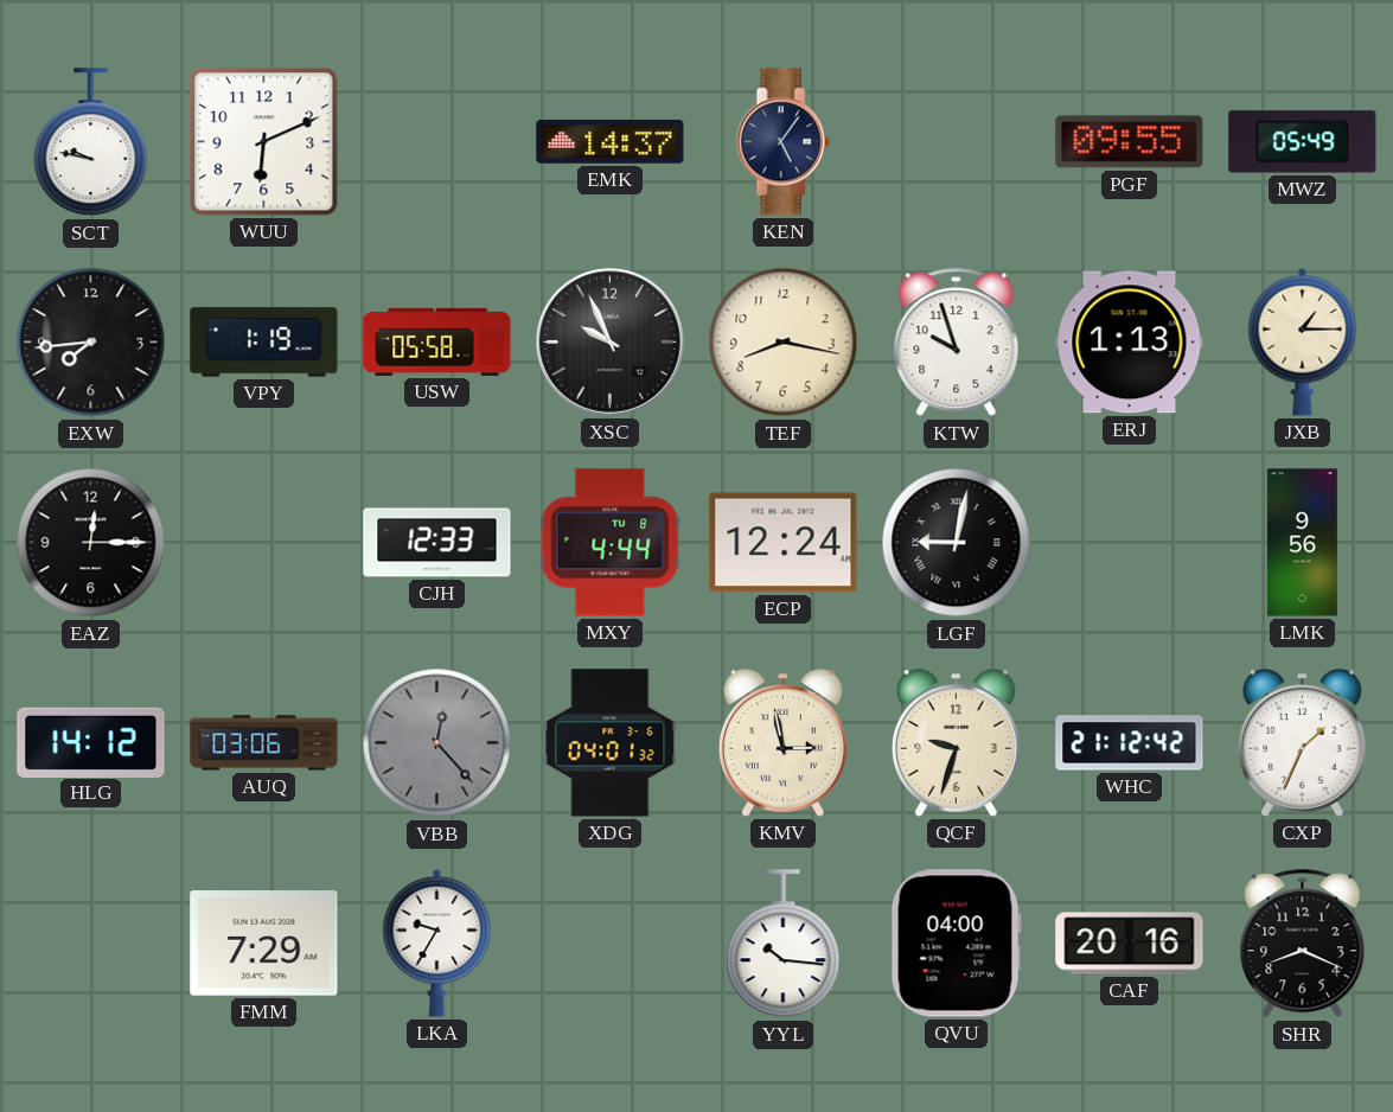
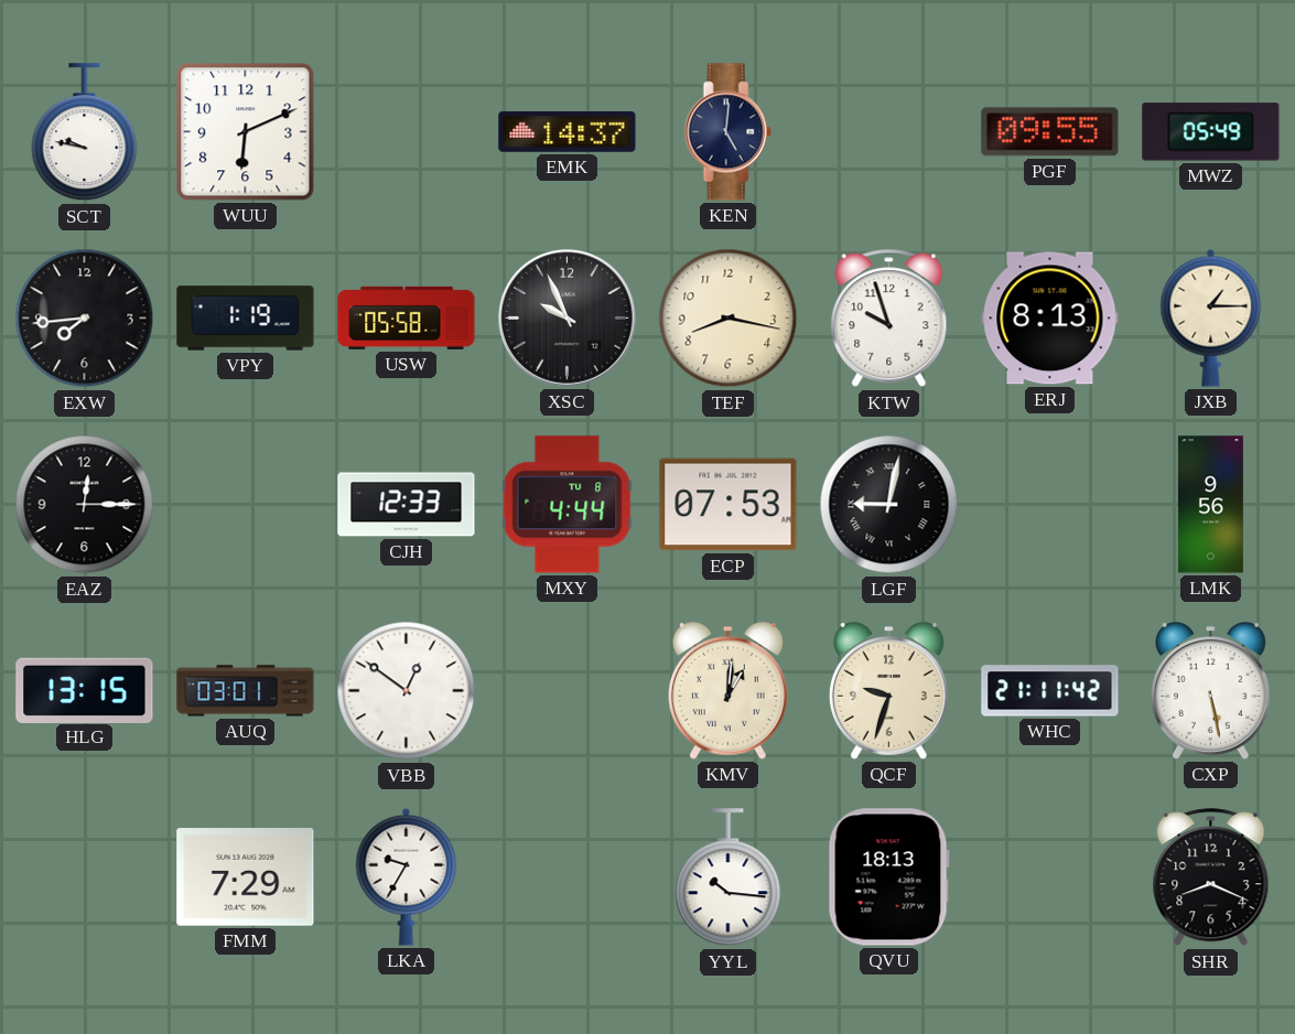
KEN: 5:06 -> 5:01 (727, 132)
ERJ: 1:13 -> 8:13 (1050, 319)
ECP: 12:24 -> 07:53 (729, 505)
HLG: 14:12 -> 13:15 (85, 690)
AUQ: 03:06 -> 03:01 (246, 691)
VBB: 12:23 -> 12:51 (407, 691)
VBB dial: grey -> white (407, 691)
XDG: 04:01 -> none (611, 743)
KMV: 2:58 -> 1:01 (727, 691)
WHC: 21:12 -> 21:11 (1050, 691)
CXP: 1:34 -> 5:28 (1210, 691)
QVU: 04:00 -> 18:13 (888, 877)
CAF: 20:16 -> none (1130, 944)
